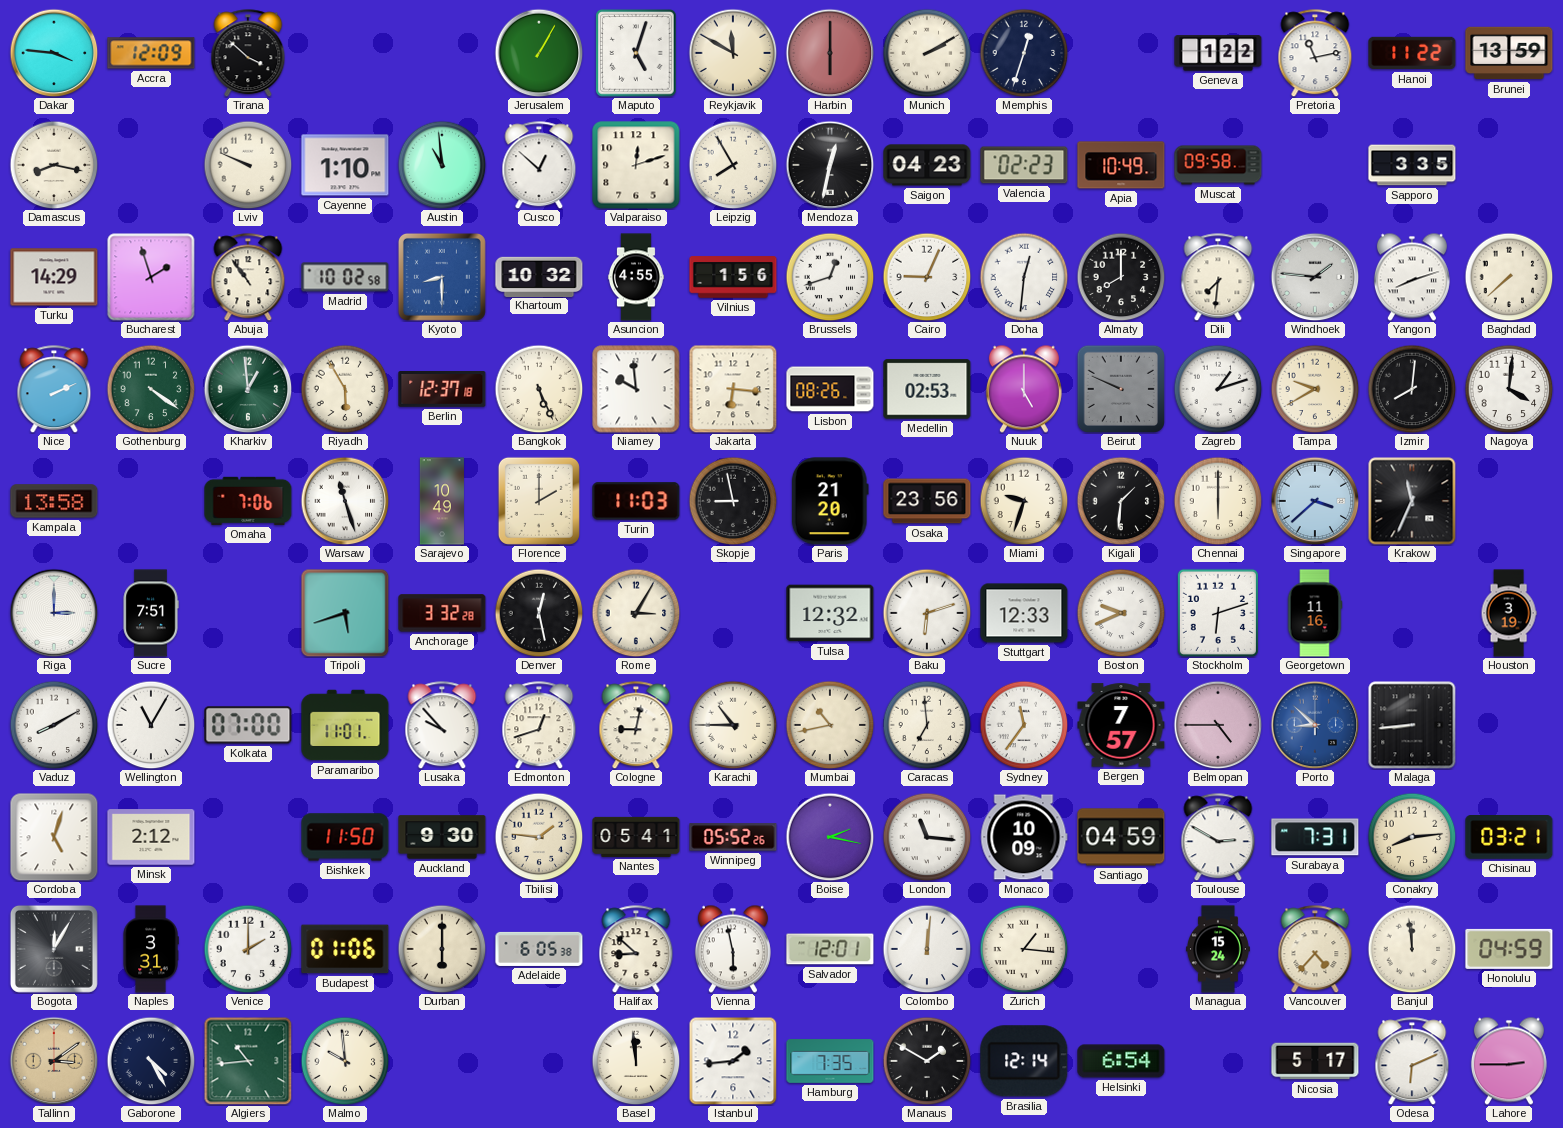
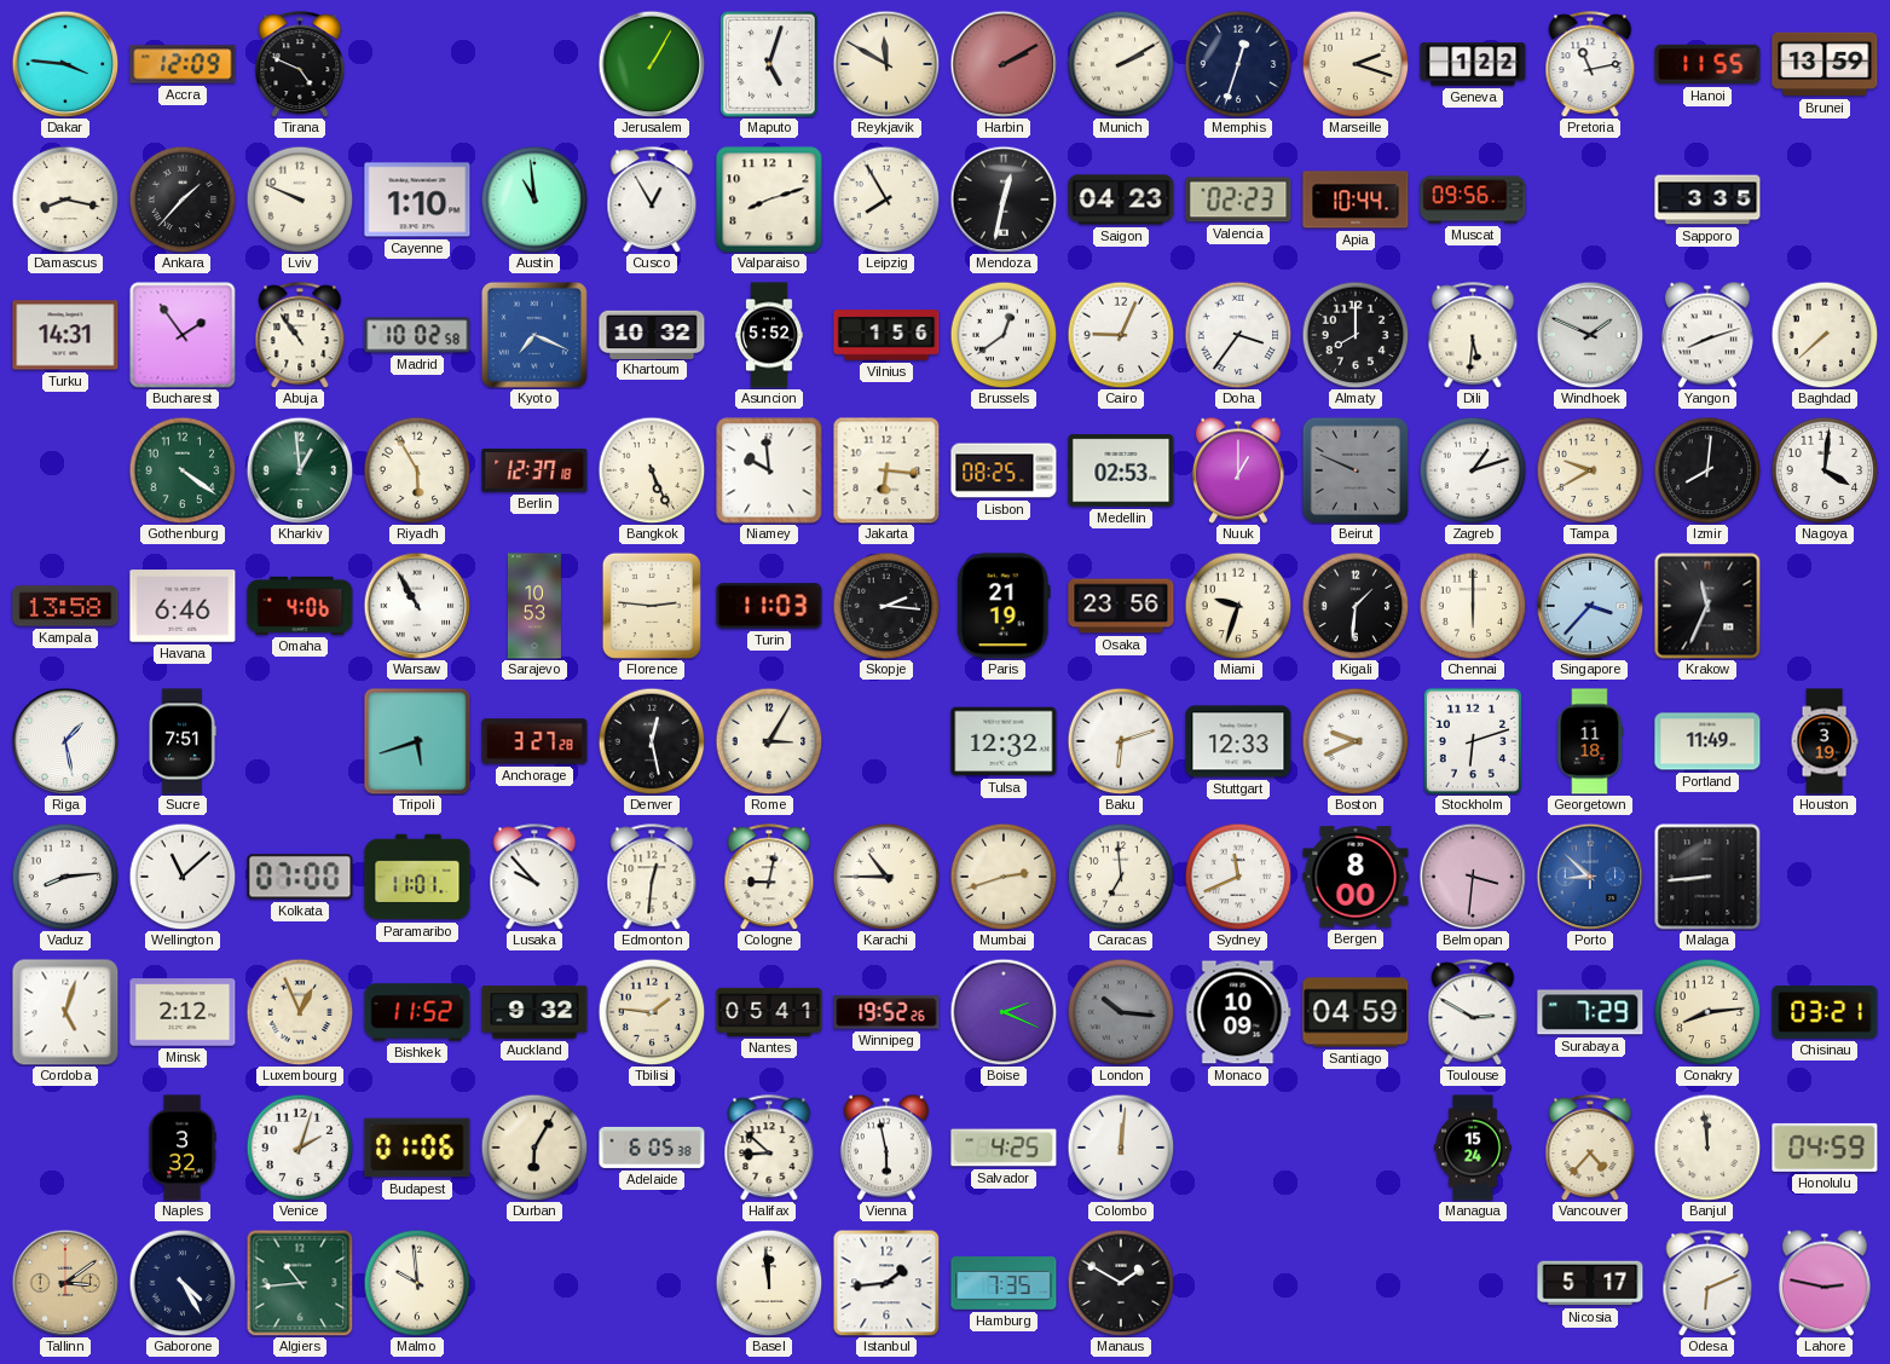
Tirana: 3:52 -> 4:49 (300, 64)
Harbin: 6:00 -> 2:10 (1004, 64)
Marseille: none -> 2:18 (1356, 64)
Hanoi: 11:22 -> 11:55 (1707, 64)
Ankara: none -> 1:37 (183, 200)
Cusco: 12:52 -> 12:55 (652, 200)
Valparaiso: 12:12 -> 8:12 (769, 200)
Apia: 10:49 -> 10:44 (1356, 200)
Muscat: 09:58 -> 09:56 (1473, 200)
Turku: 14:29 -> 14:31 (65, 335)
Bucharest: 1:57 -> 1:54 (183, 335)
Kyoto: 8:30 -> 7:19 (534, 335)
Asuncion: 4:55 -> 5:52 (769, 335)
Brussels: 12:42 -> 12:39 (1004, 335)
Doha: 12:31 -> 3:36 (1238, 335)
Dili: 7:31 -> 5:31 (1473, 335)
Windhoek: 1:46 -> 1:49 (1590, 335)
Nice: 2:11 -> none (54, 389)
Lisbon: 08:26 -> 08:25 (1004, 470)
Nuuk: 5:00 -> 1:00 (1238, 470)
Havana: none -> 6:46 (183, 606)
Omaha: 7:06 -> 4:06 (300, 606)
Warsaw: 11:27 -> 10:55 (417, 606)
Sarajevo: 10:49 -> 10:53 (534, 606)
Florence: 2:00 -> 2:46 (652, 606)
Skopje: 8:58 -> 2:16 (886, 606)
Paris: 21:20 -> 21:19 (1004, 606)
Singapore: 3:38 -> 3:37 (1590, 606)
Riga: 3:00 -> 1:28 (65, 741)
Anchorage: 3:32 -> 3:27 (534, 741)
Georgetown: 11:16 -> 11:18 (1590, 741)
Portland: none -> 11:49 (1707, 741)
Vaduz: 8:10 -> 8:14 (65, 877)
Wellington: 11:05 -> 11:08 (183, 877)
Edmonton: 12:42 -> 12:31 (652, 877)
Mumbai: 10:43 -> 2:42 (1004, 877)
Sydney: 11:36 -> 11:41 (1238, 877)
Bergen: 7:57 -> 8:00 (1356, 877)
Belmopan: 4:45 -> 3:31 (1473, 877)
Luxembourg: none -> 12:56 (300, 1012)
Bishkek: 11:50 -> 11:52 (417, 1012)
Auckland: 9:30 -> 9:32 (534, 1012)
Winnipeg: 05:52 -> 19:52 (886, 1012)
Boise: 2:17 -> 2:19 (1004, 1012)
London: 11:16 -> 10:16 (1121, 1012)
London dial: white -> grey (1121, 1012)
Surabaya: 7:31 -> 7:29 (1590, 1012)
Bogota: 12:05 -> none (54, 949)
Naples: 3:31 -> 3:32 (183, 1148)
Venice: 2:00 -> 2:03 (300, 1148)
Durban: 6:00 -> 6:05 (534, 1148)
Salvador: 12:01 -> 4:25 (1004, 1148)
Zurich: 1:16 -> none (1024, 949)
Brasilia: 12:14 -> none (1024, 1061)
Helsinki: 6:54 -> none (1121, 1061)
Lahore: 2:45 -> 2:47 (1825, 1283)
